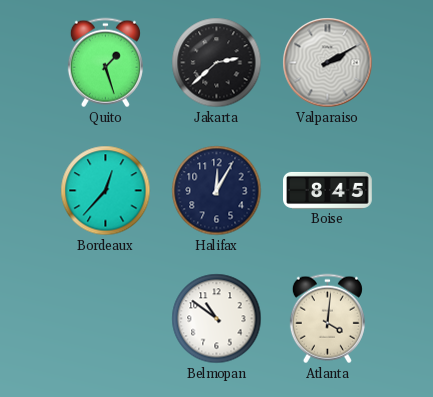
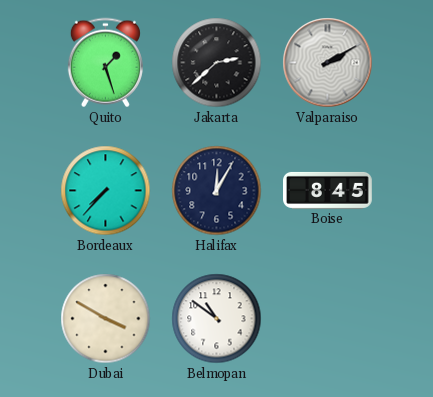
Bordeaux: 12:37 -> 7:37 (106, 191)
Dubai: none -> 3:50 (106, 319)
Atlanta: 4:01 -> none (327, 319)
